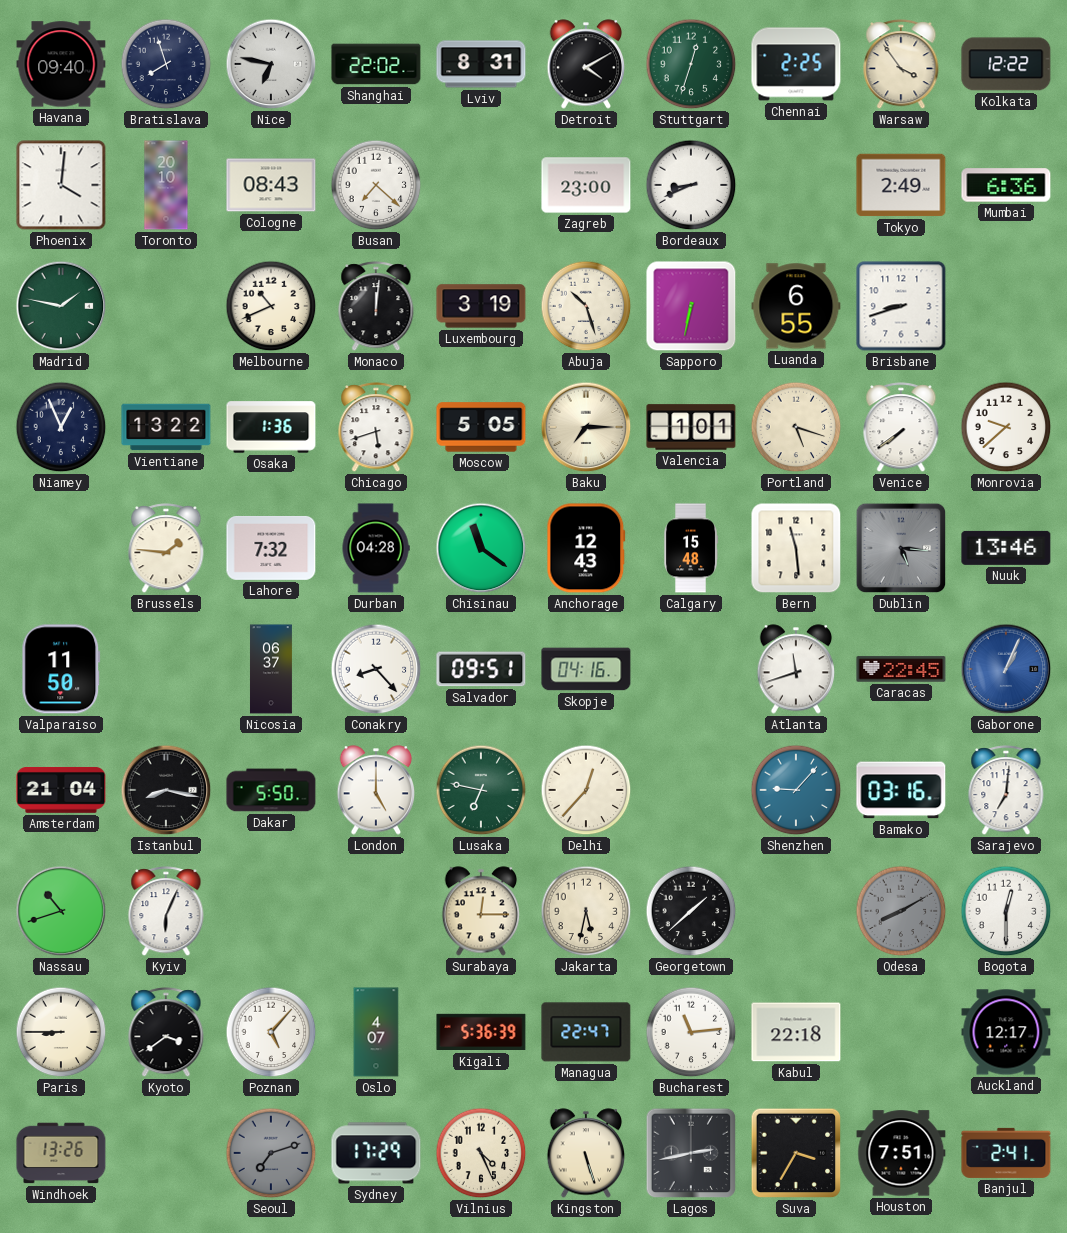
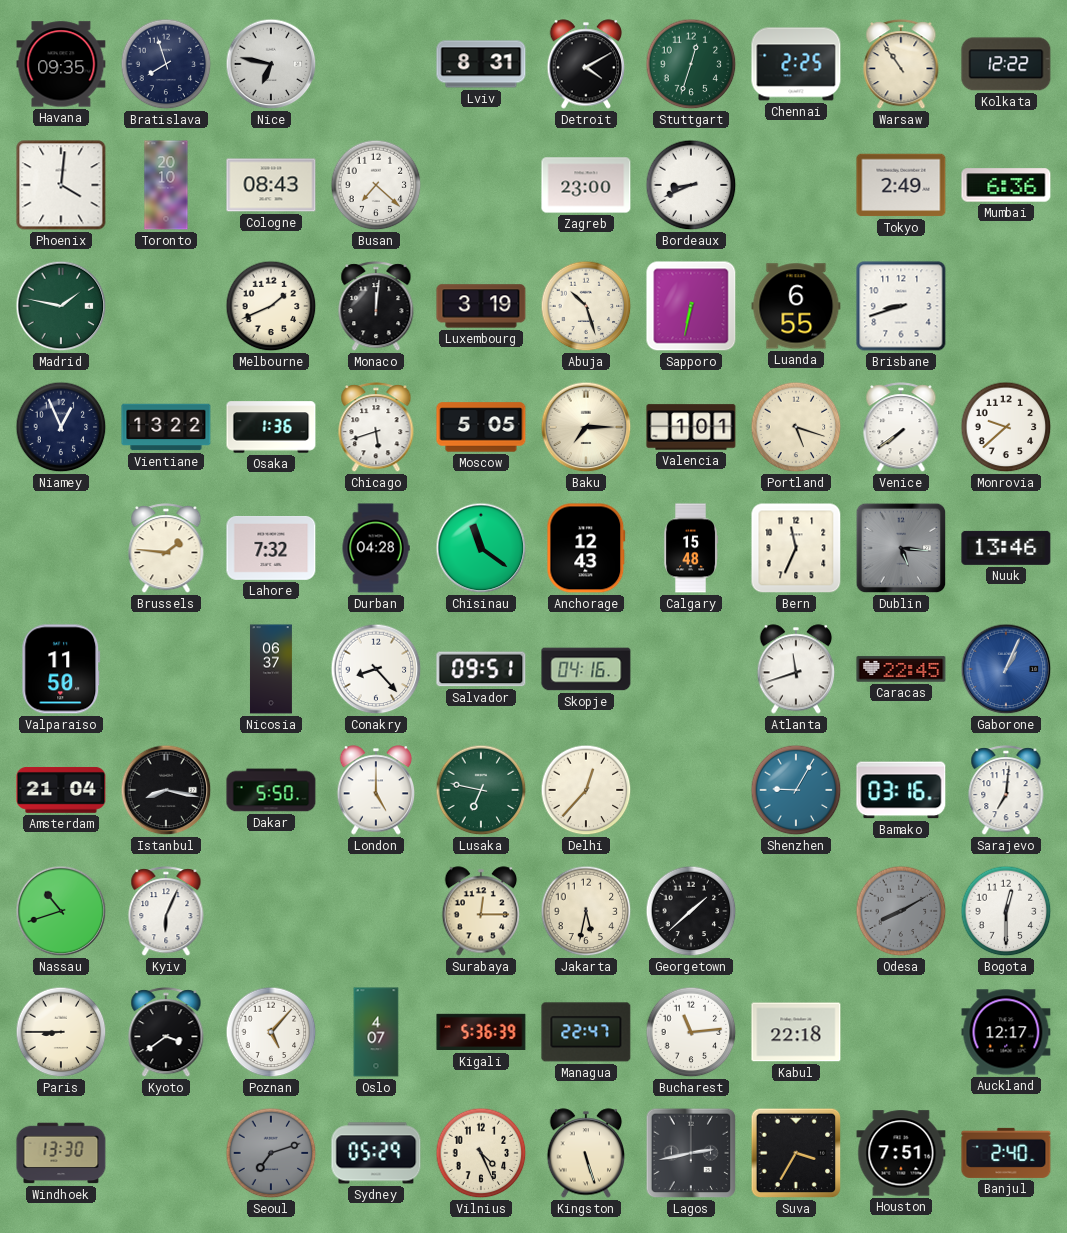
Havana: 09:40 -> 09:35 (61, 64)
Shanghai: 22:02 -> none (376, 64)
Warsaw: 3:54 -> 10:54 (901, 65)
Melbourne: 10:41 -> 1:41 (271, 306)
Bern: 11:29 -> 11:34 (796, 548)
Shenzhen: 9:07 -> 9:05 (796, 790)
Windhoek: 13:26 -> 13:30 (61, 1153)
Sydney: 17:29 -> 05:29 (376, 1153)
Banjul: 2:41 -> 2:40 (1006, 1153)
